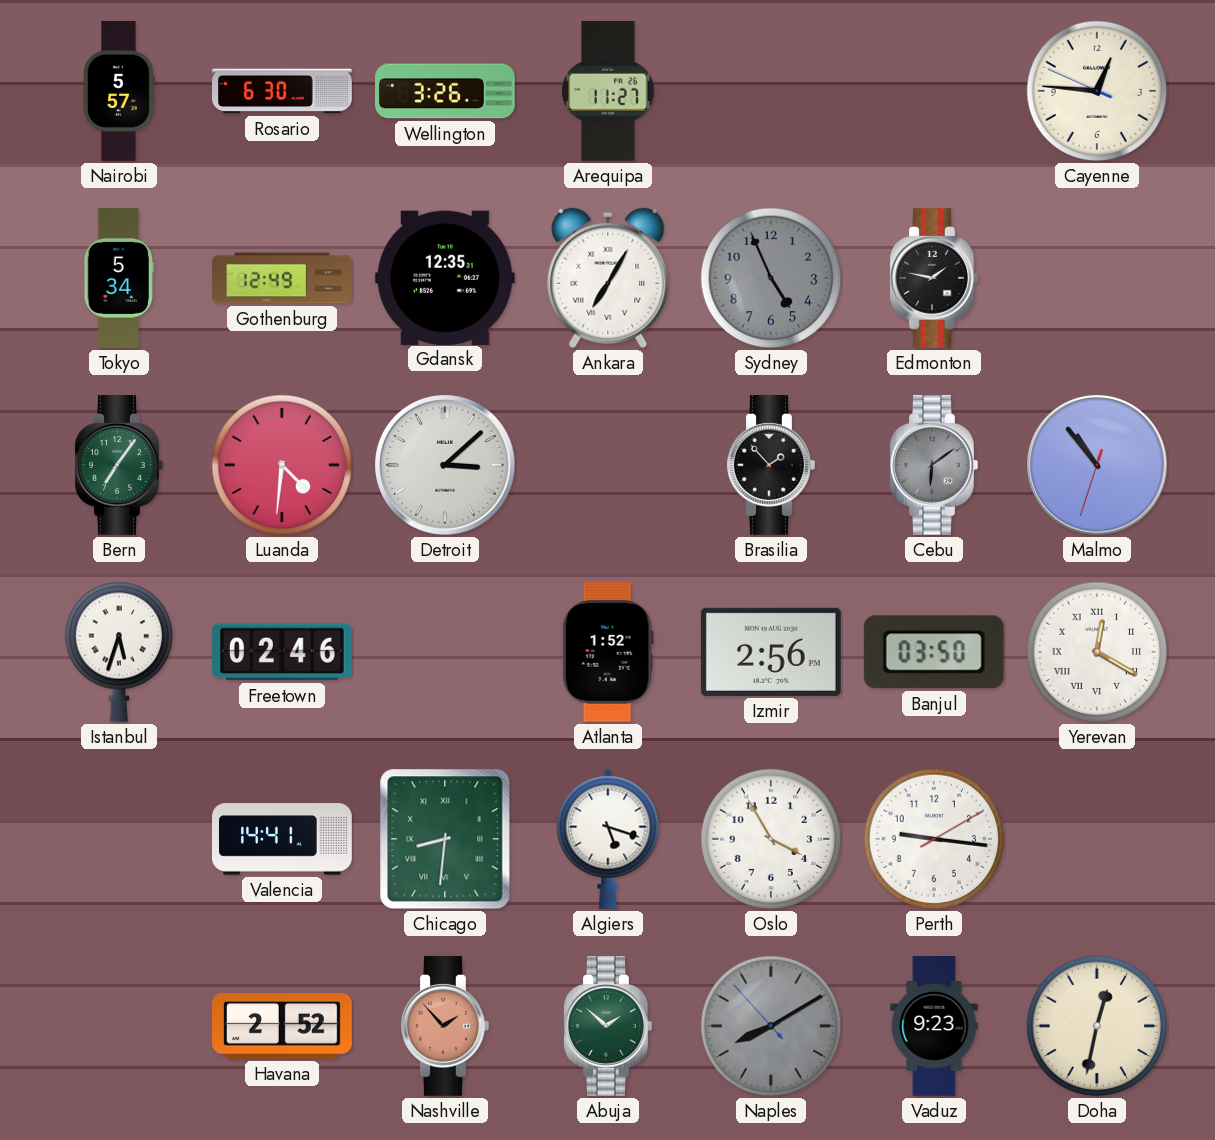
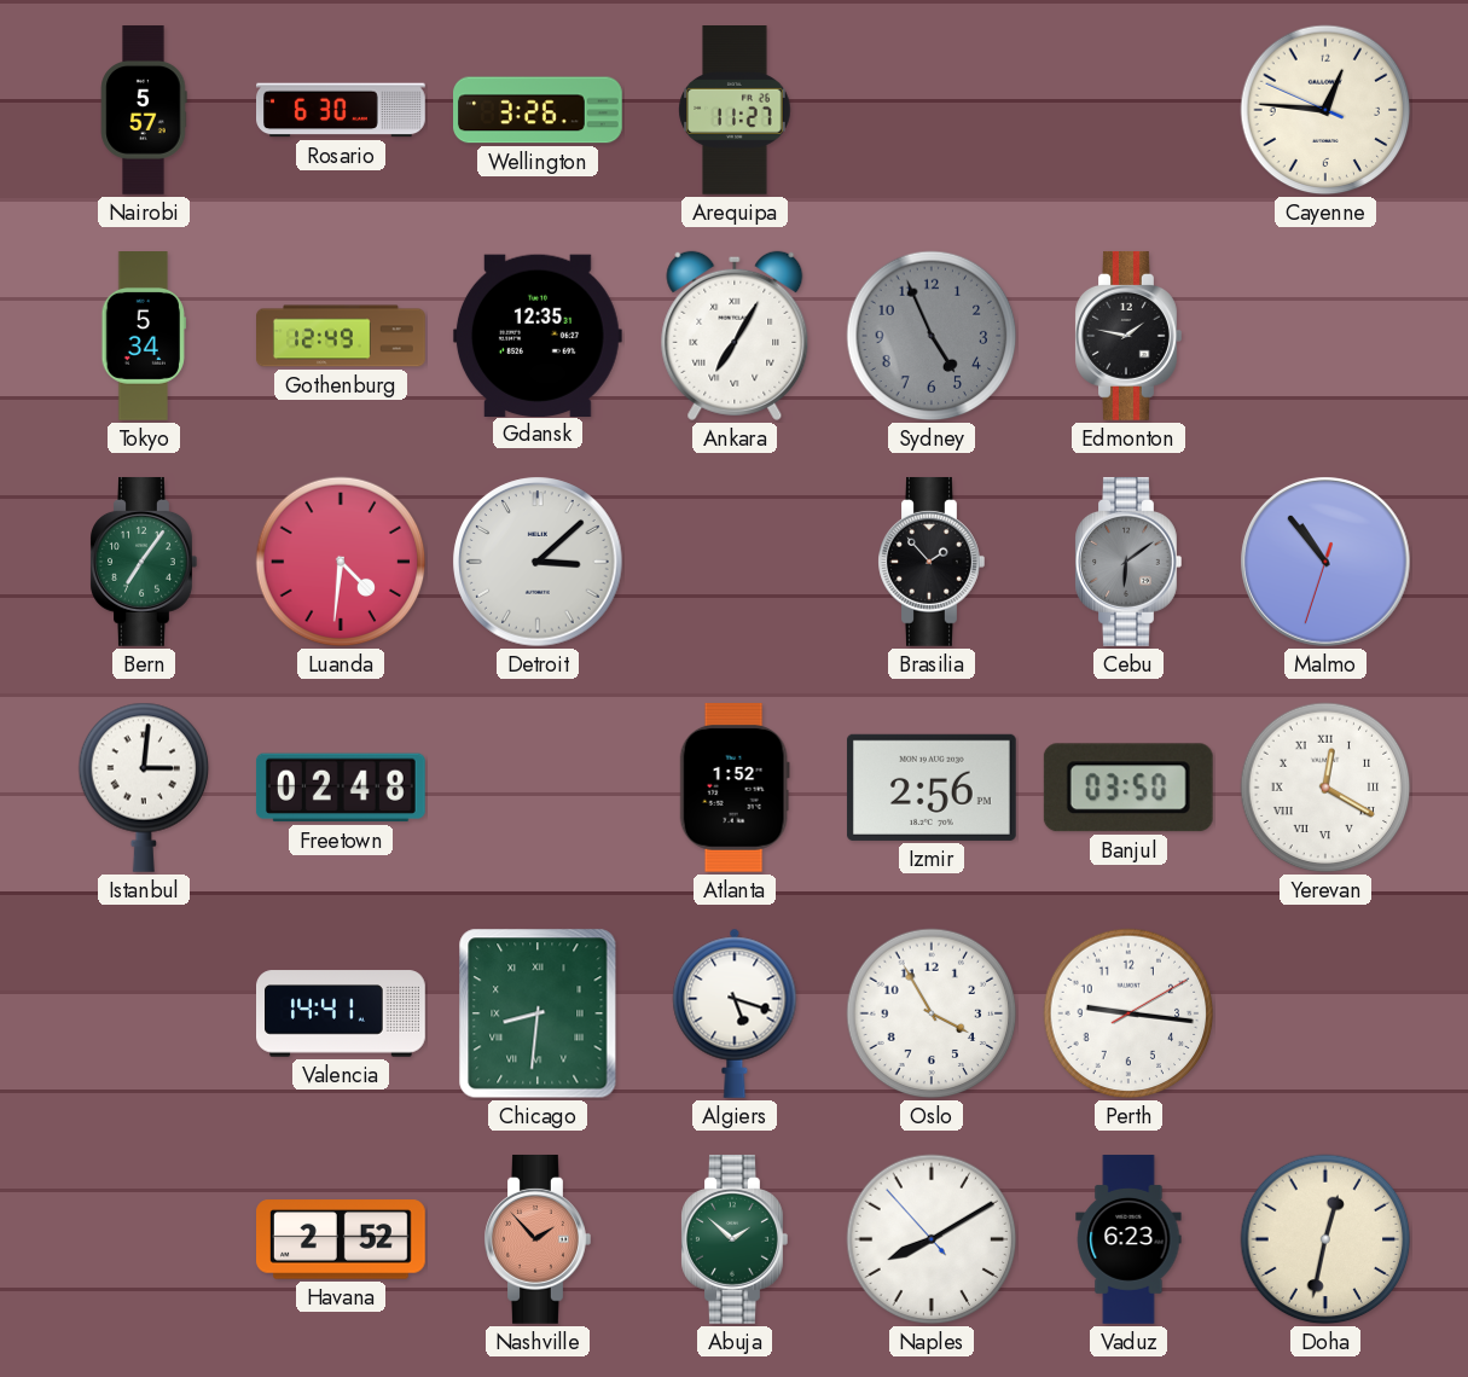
Istanbul: 5:33 -> 3:01 (144, 788)
Freetown: 02:46 -> 02:48 (341, 788)
Naples dial: grey -> white (932, 1239)
Vaduz: 9:23 -> 6:23 (1128, 1239)
